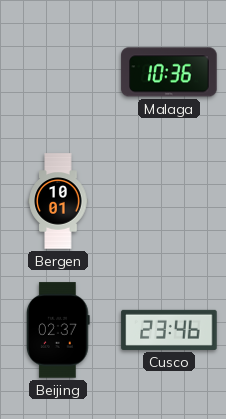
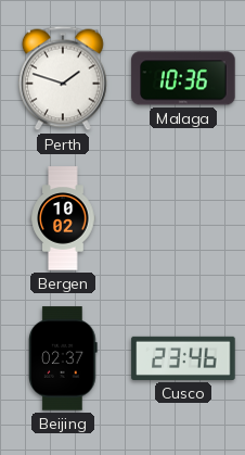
Perth: none -> 1:48 (63, 78)
Bergen: 10:01 -> 10:02 (63, 218)
